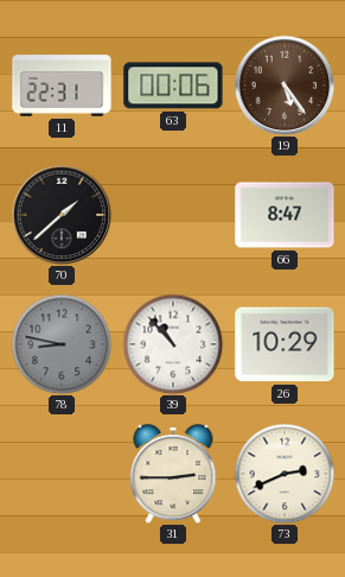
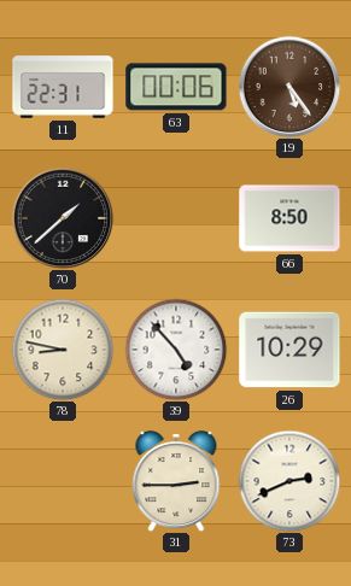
66: 8:47 -> 8:50 (289, 218)
78 dial: grey -> cream (63, 350)
39: 10:53 -> 4:53 (176, 350)
